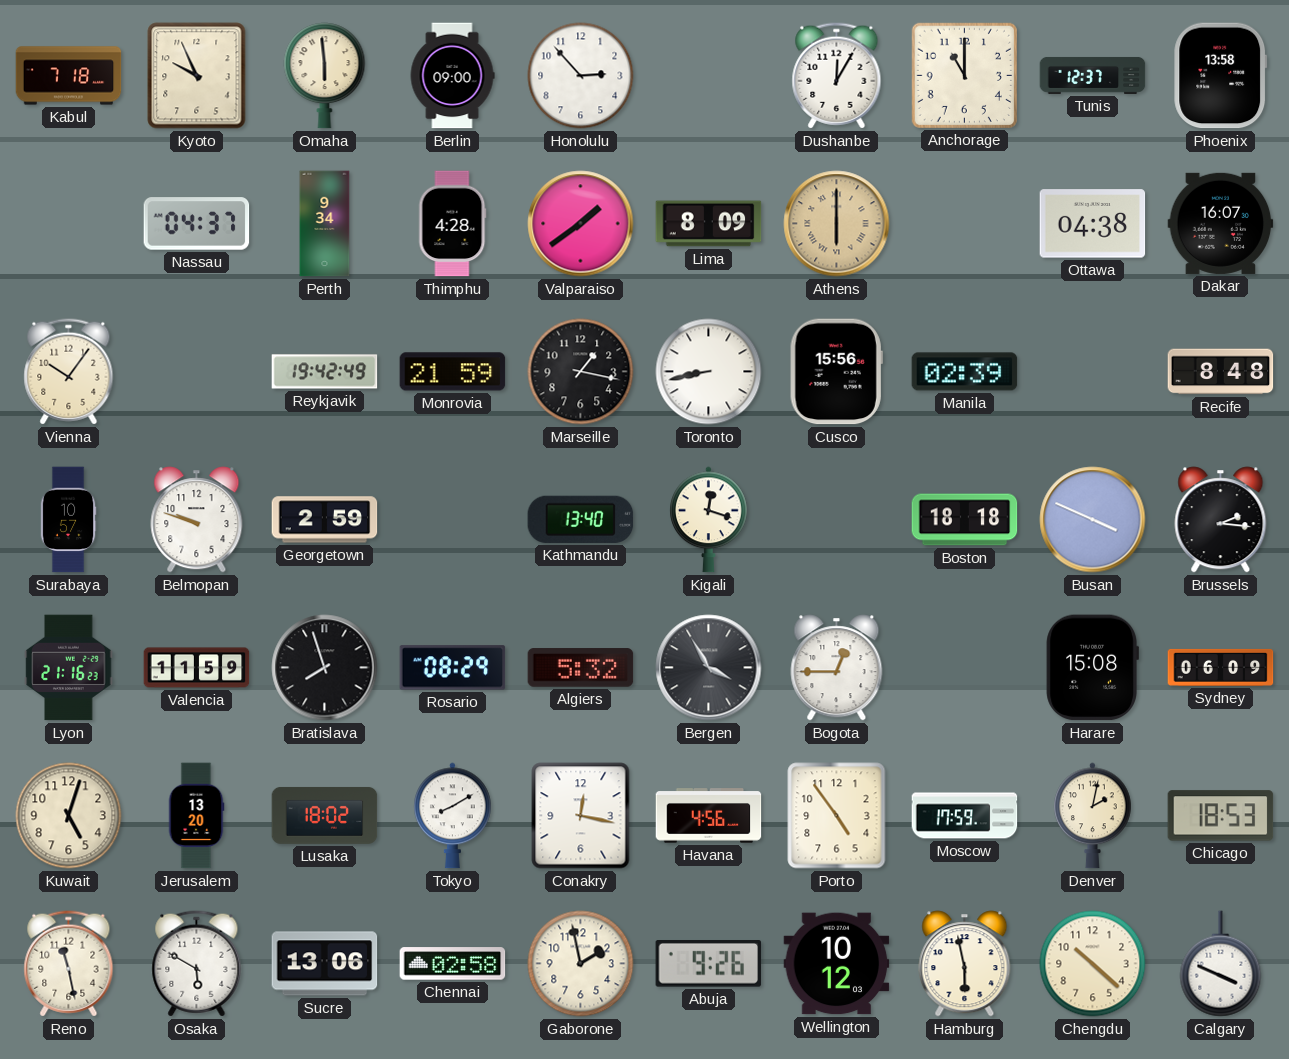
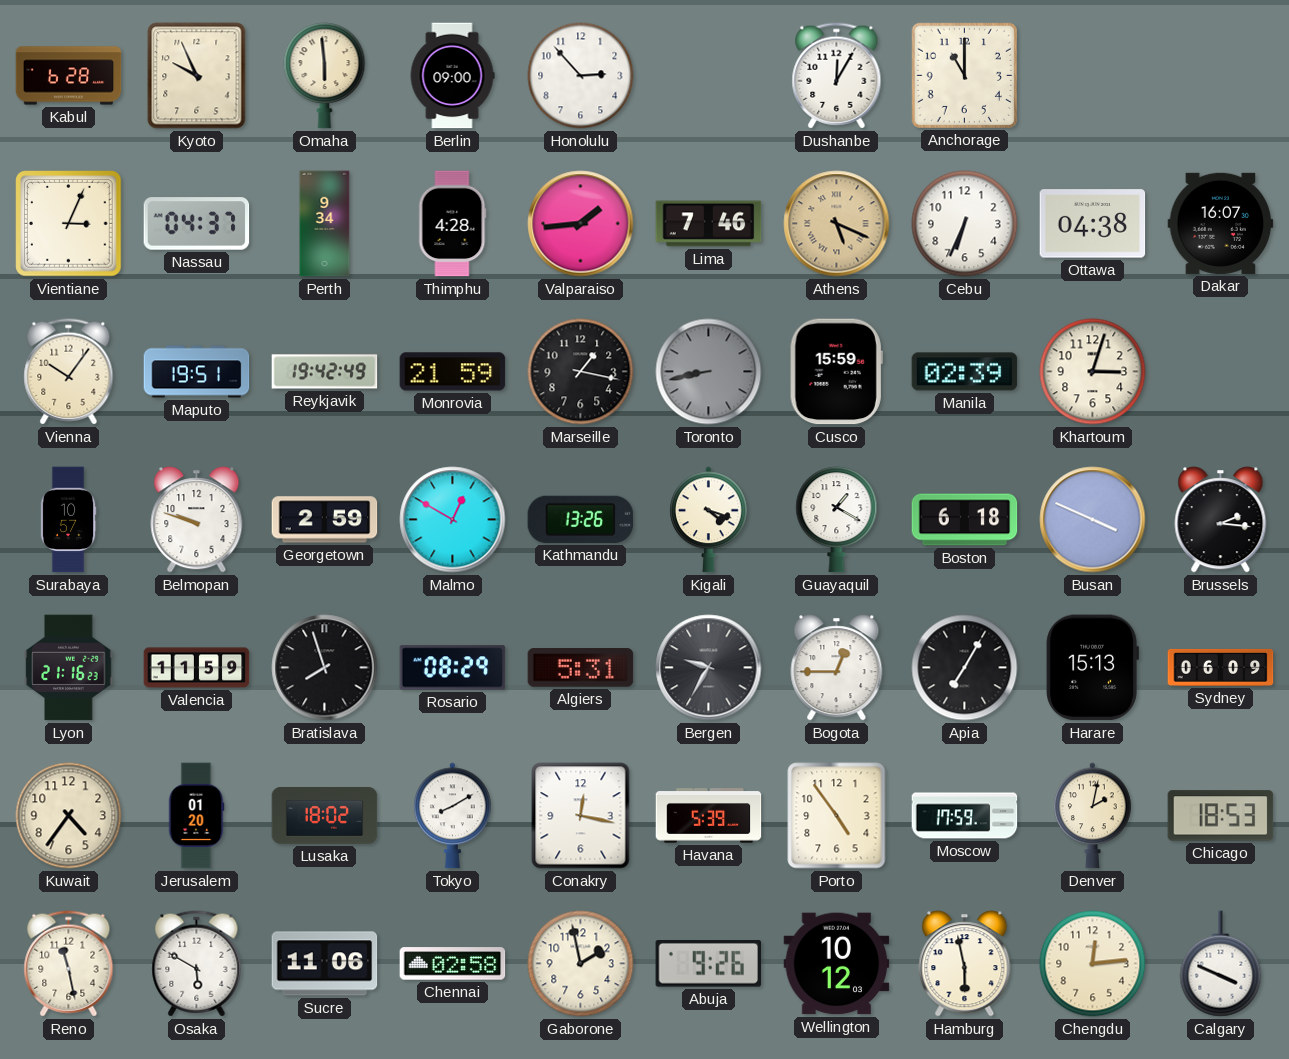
Kabul: 7:18 -> 6:28 (69, 76)
Tunis: 12:37 -> none (1093, 75)
Phoenix: 13:58 -> none (1221, 76)
Vientiane: none -> 3:04 (69, 224)
Valparaiso: 1:39 -> 1:44 (581, 224)
Lima: 8:09 -> 7:46 (709, 224)
Athens: 6:00 -> 5:19 (837, 224)
Cebu: none -> 6:34 (965, 224)
Maputo: none -> 19:51 (197, 372)
Toronto dial: white -> grey (709, 372)
Cusco: 15:56 -> 15:59 (836, 372)
Khartoum: none -> 3:03 (1093, 372)
Recife: 8:48 -> none (1221, 372)
Malmo: none -> 12:50 (453, 520)
Kathmandu: 13:40 -> 13:26 (581, 519)
Kigali: 12:18 -> 4:18 (709, 520)
Guayaquil: none -> 1:20 (837, 520)
Boston: 18:18 -> 6:18 (965, 520)
Algiers: 5:32 -> 5:31 (581, 668)
Bergen: 3:55 -> 9:35 (709, 668)
Apia: none -> 7:05 (965, 668)
Harare: 15:08 -> 15:13 (1092, 668)
Kuwait: 5:03 -> 4:36 (69, 816)
Jerusalem: 13:20 -> 01:20 (196, 816)
Havana: 4:56 -> 5:39 (709, 816)
Sucre: 13:06 -> 11:06 (325, 964)
Chengdu: 10:22 -> 12:14 (1093, 964)
